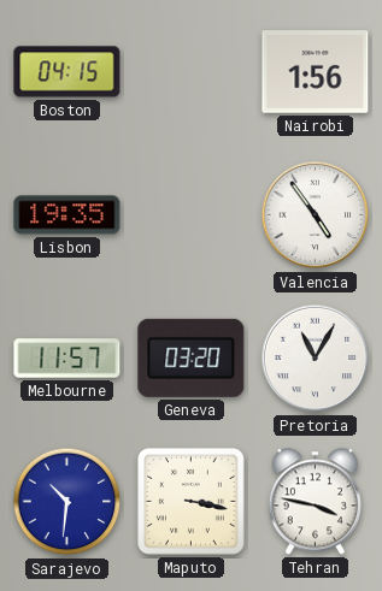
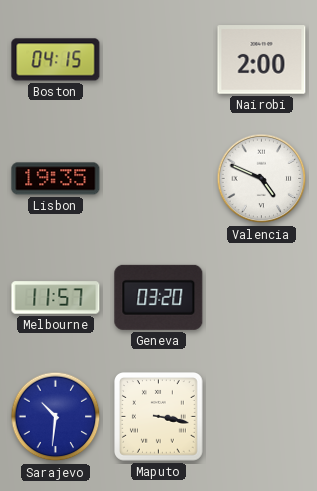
Nairobi: 1:56 -> 2:00 (262, 60)
Valencia: 4:54 -> 4:49 (262, 179)
Pretoria: 11:05 -> none (316, 359)
Tehran: 3:47 -> none (315, 502)
